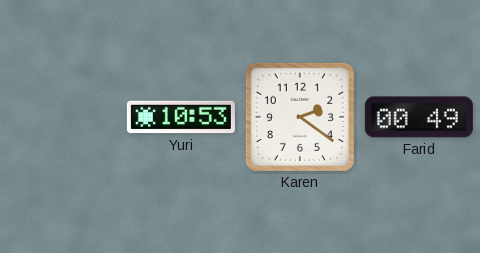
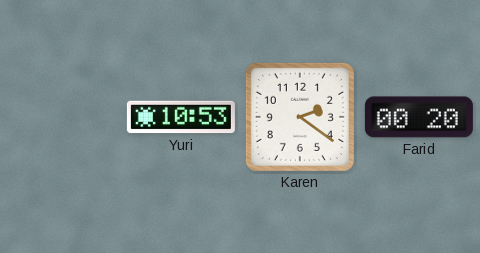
Farid: 00:49 -> 00:20 (419, 117)
